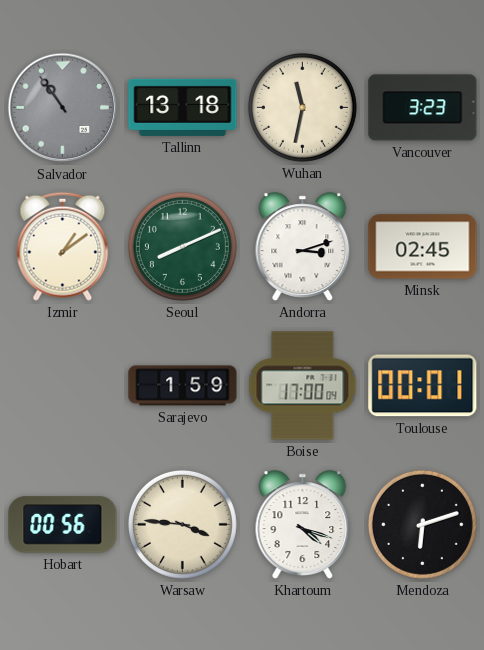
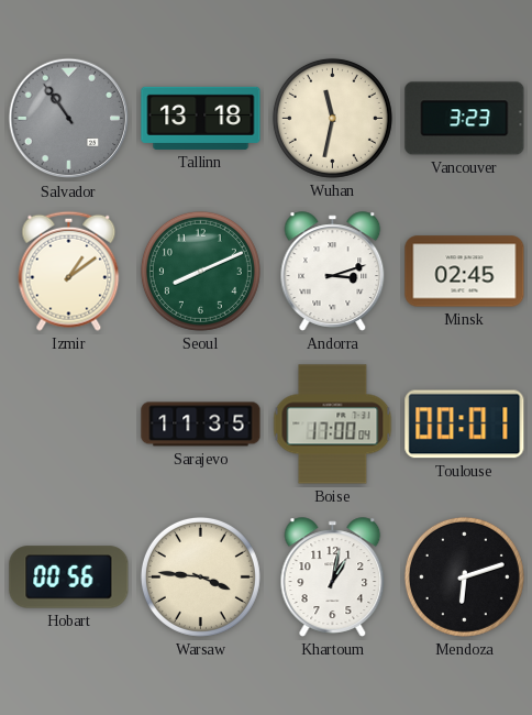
Sarajevo: 1:59 -> 11:35 (201, 425)
Khartoum: 4:18 -> 1:02 (333, 577)
